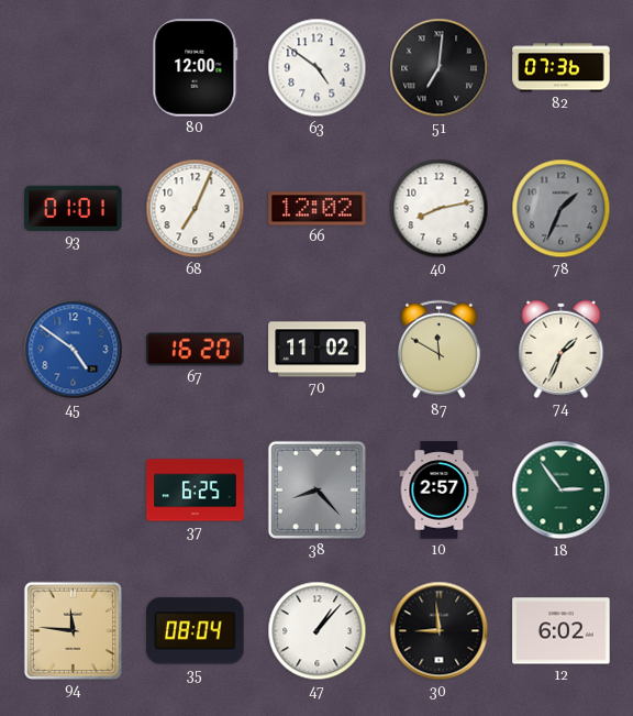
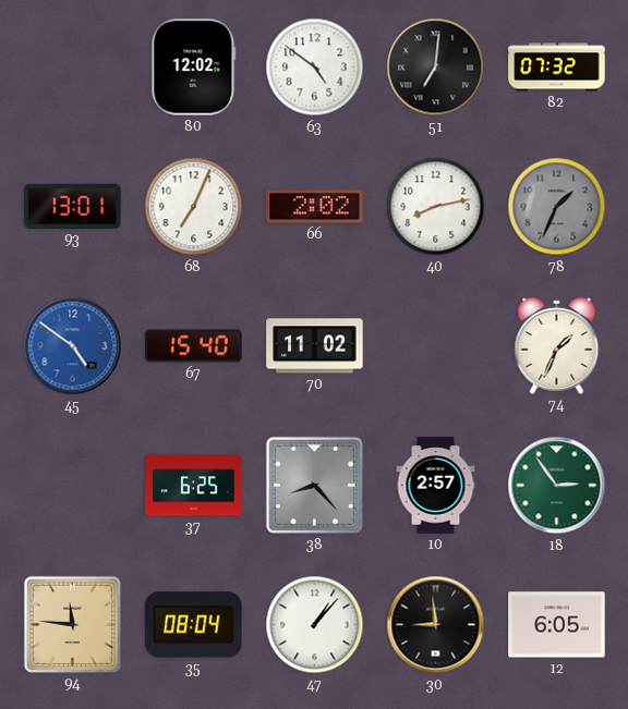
80: 12:00 -> 12:02 (194, 68)
82: 07:36 -> 07:32 (557, 68)
93: 01:01 -> 13:01 (73, 206)
66: 12:02 -> 2:02 (315, 207)
67: 16:20 -> 15:40 (194, 346)
87: 11:50 -> none (438, 350)
12: 6:02 -> 6:05 (557, 625)
